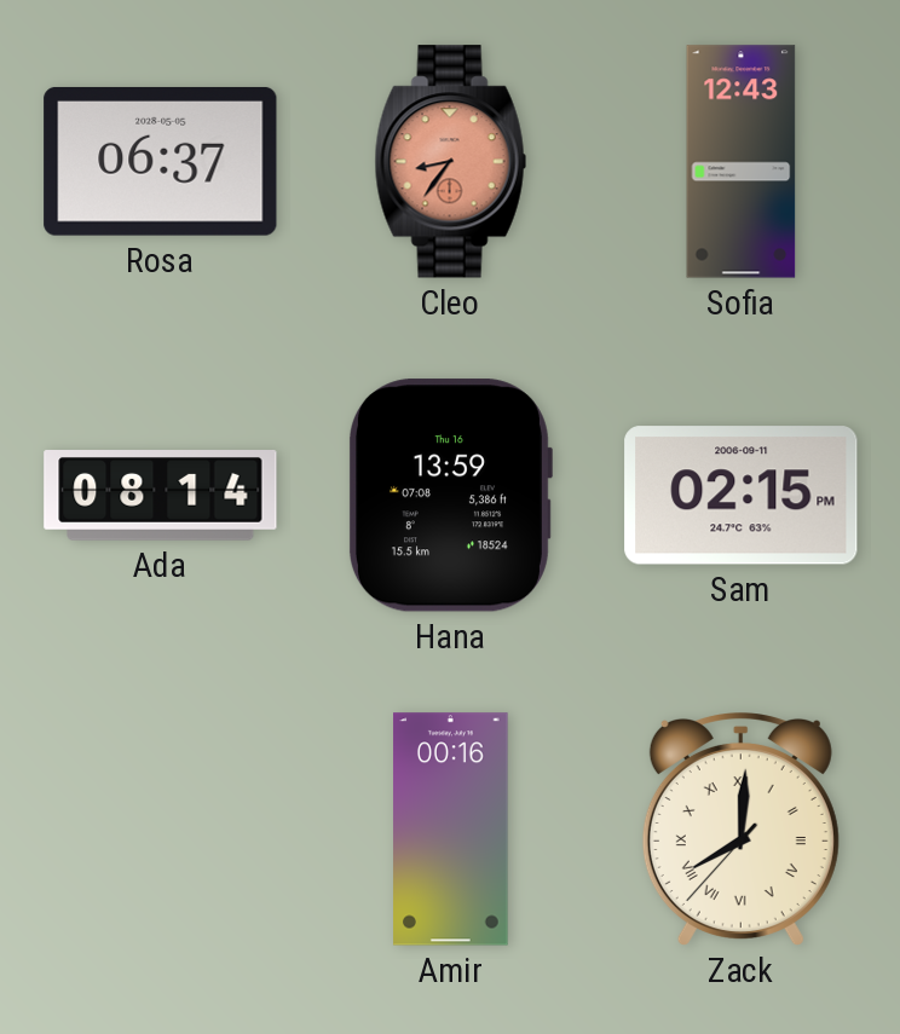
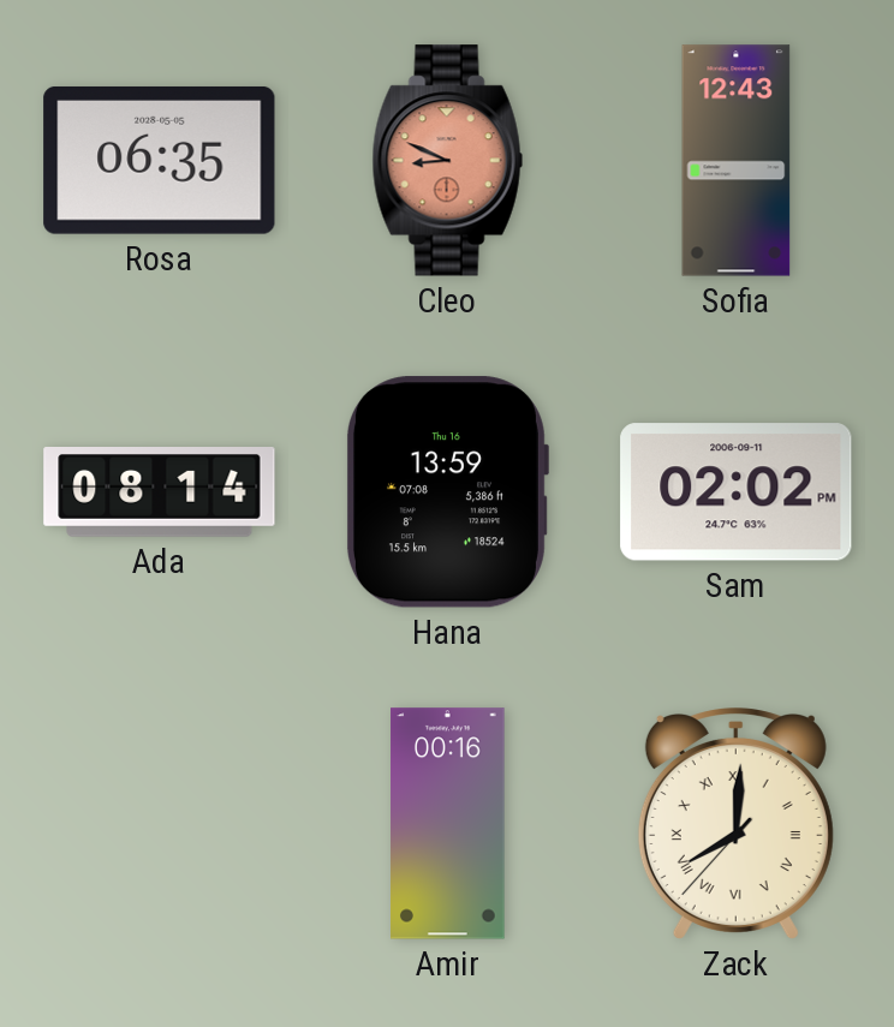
Rosa: 06:37 -> 06:35 (160, 160)
Cleo: 8:36 -> 8:49 (447, 161)
Sam: 02:15 -> 02:02 (737, 492)
